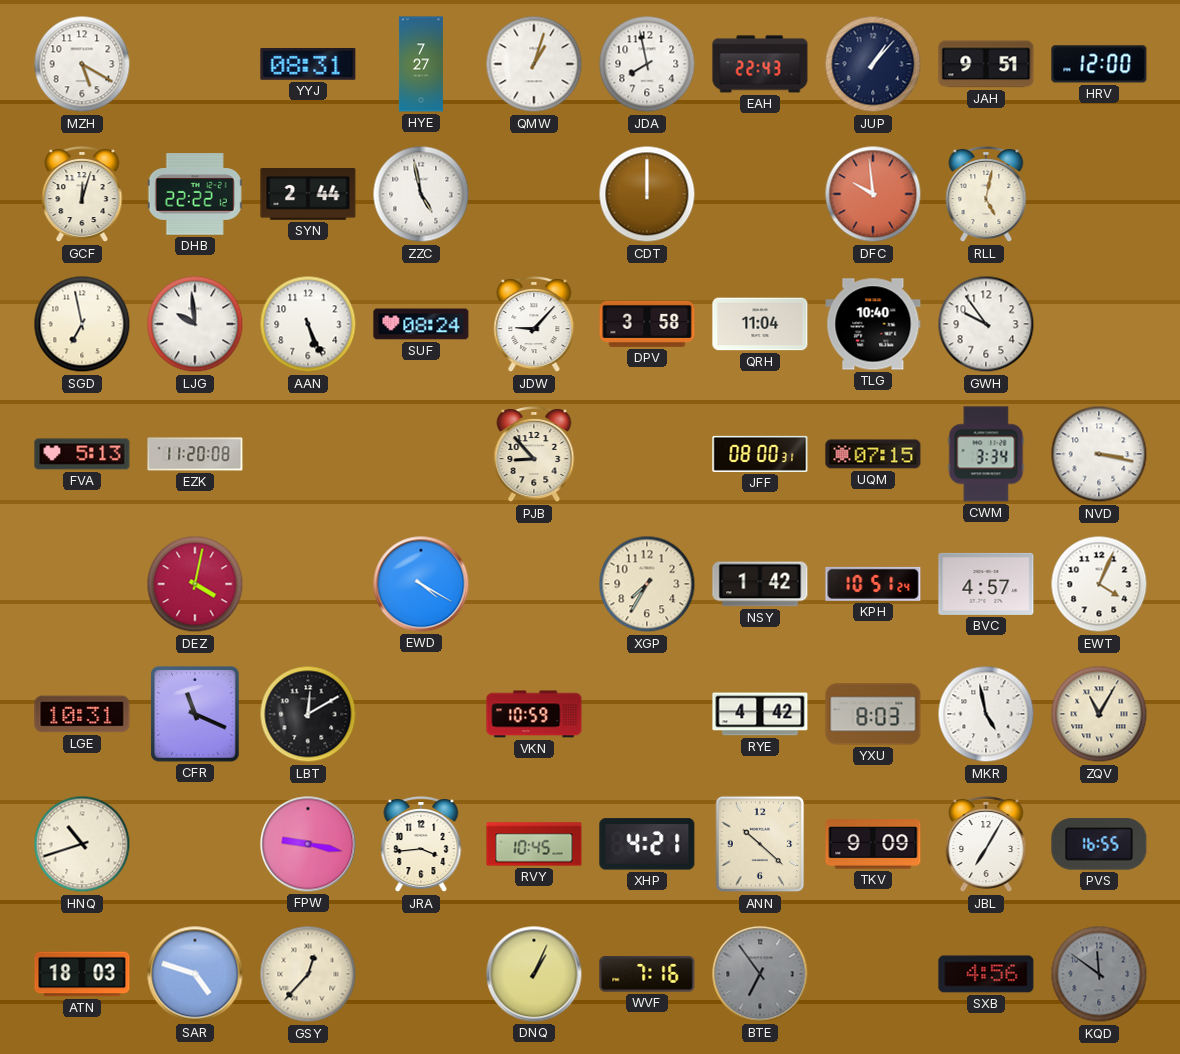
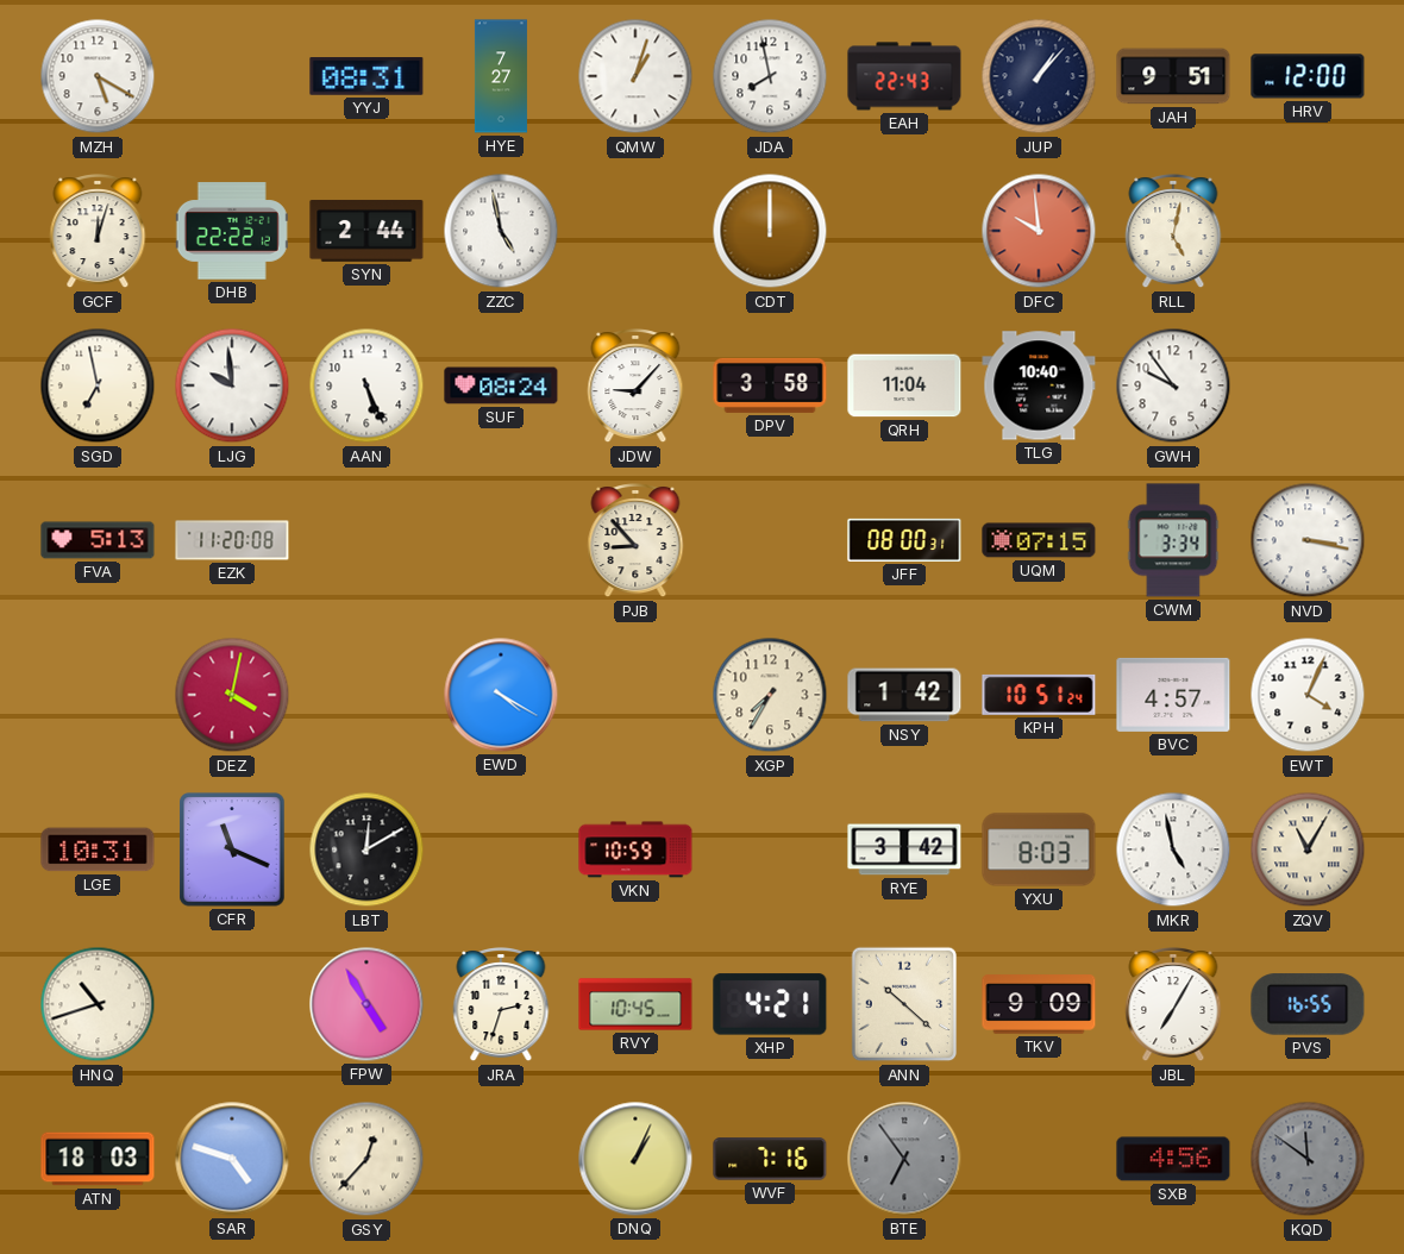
RYE: 4:42 -> 3:42 (904, 849)
FPW: 9:17 -> 4:55 (366, 1004)
JRA: 3:44 -> 2:33 (501, 1005)
